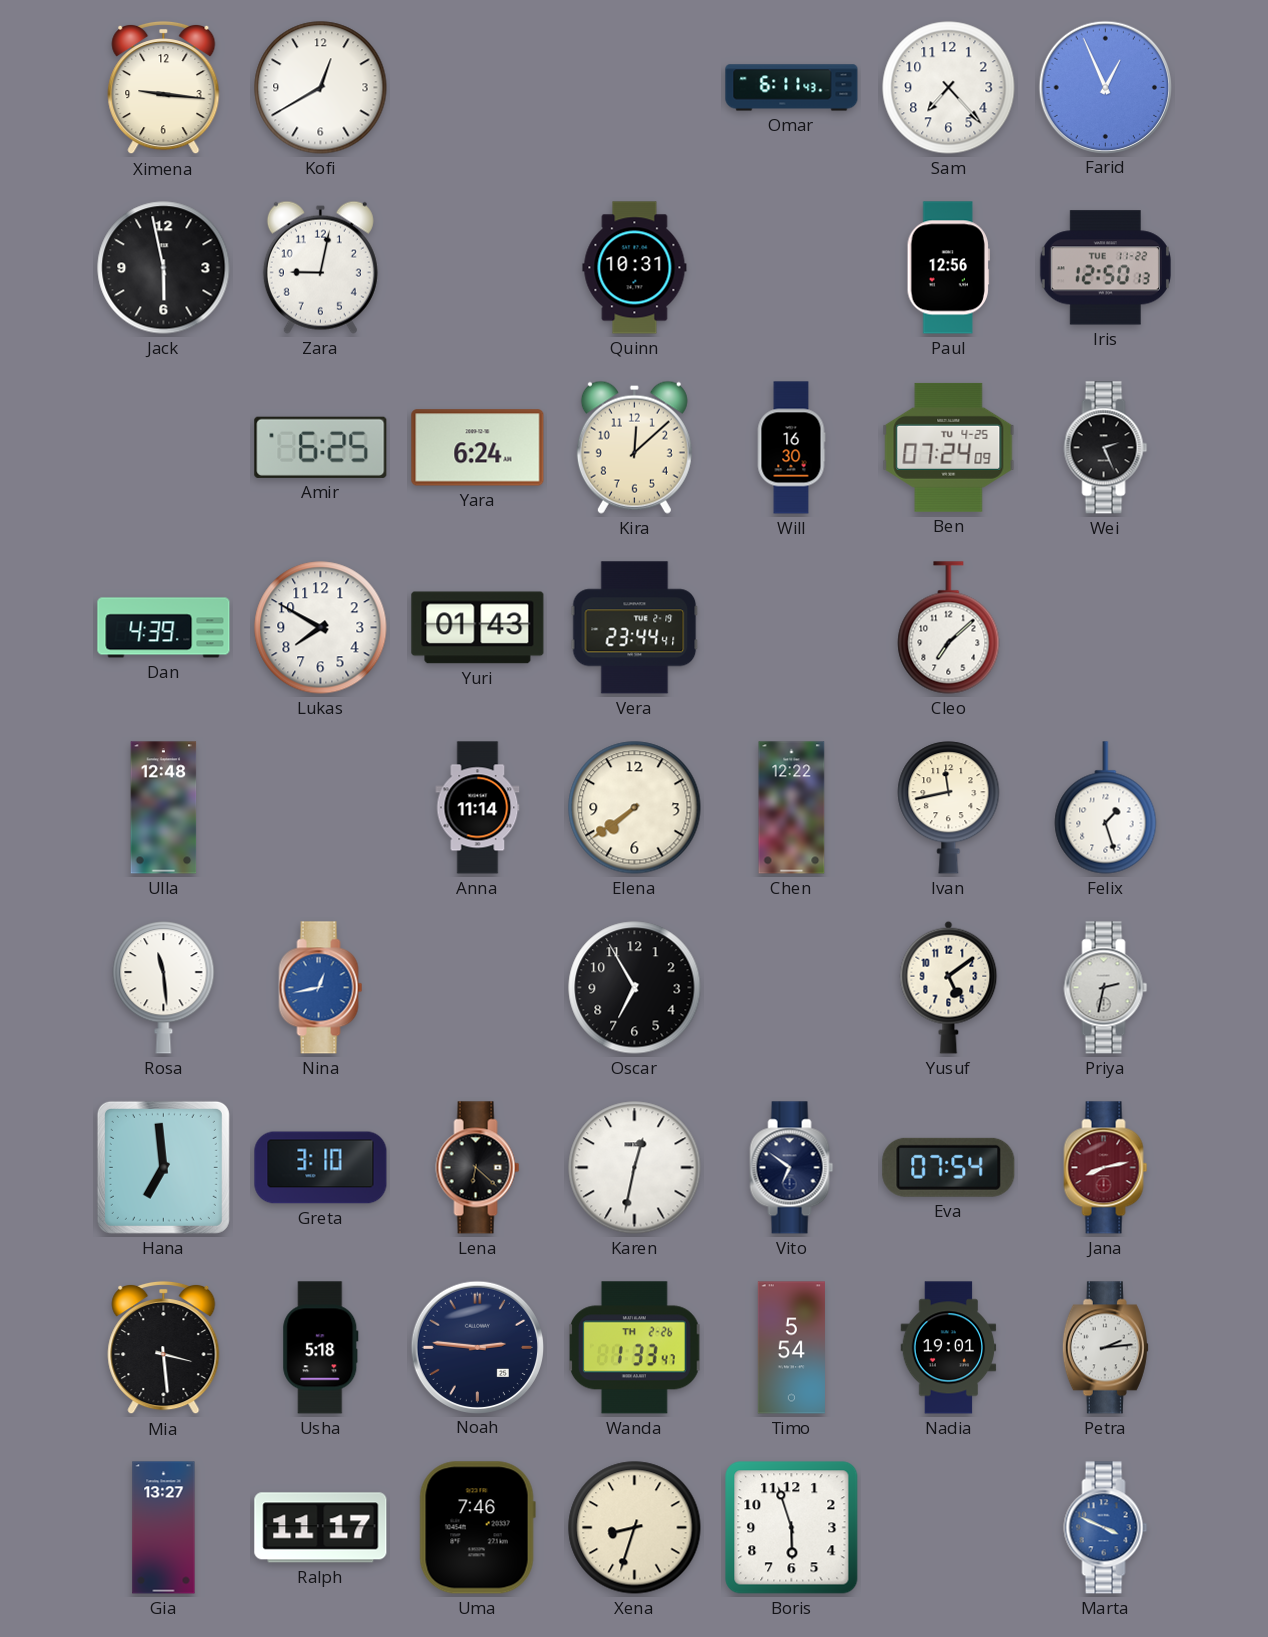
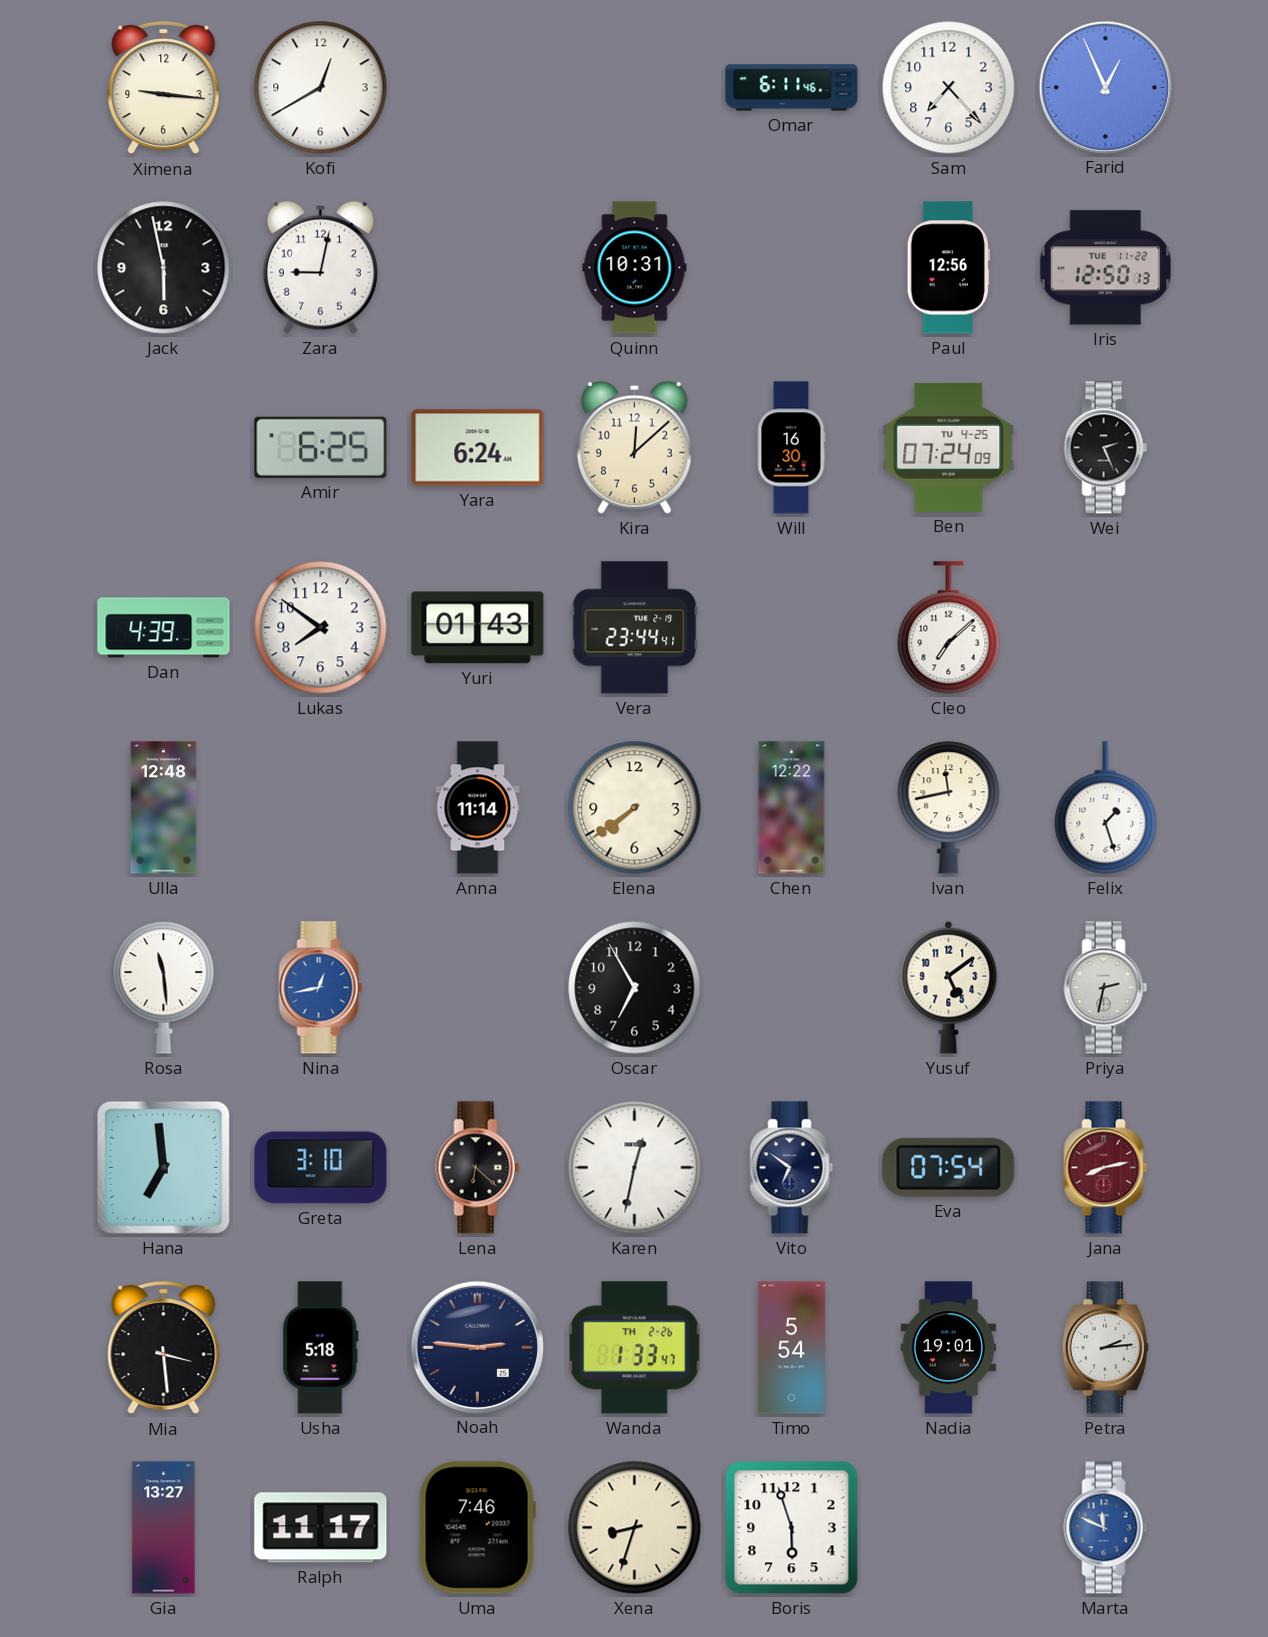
Omar: 6:11:43 -> 6:11:46 (792, 88)
Lukas: 7:50 -> 7:51 (321, 628)
Marta: 3:49 -> 11:49 (1106, 1528)
